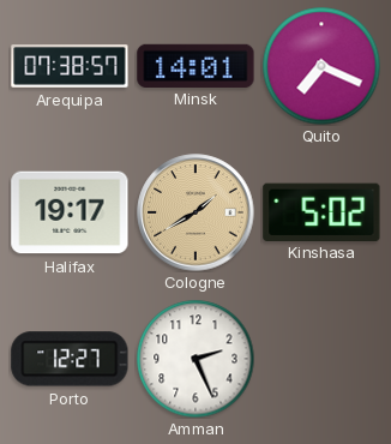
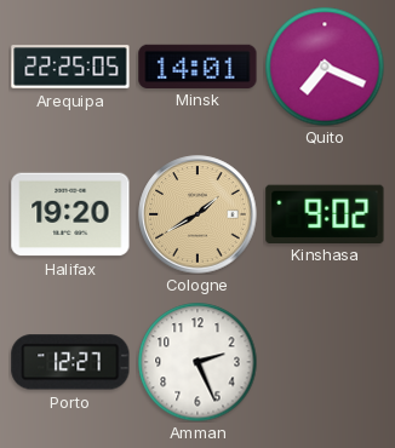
Arequipa: 07:38 -> 22:25 (70, 67)
Halifax: 19:17 -> 19:20 (70, 214)
Kinshasa: 5:02 -> 9:02 (325, 213)
